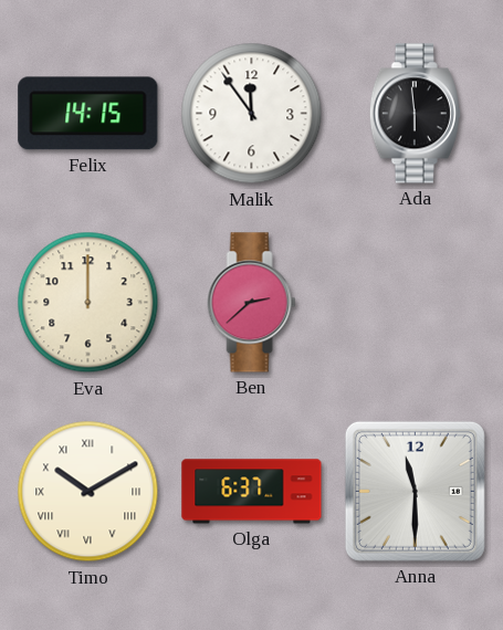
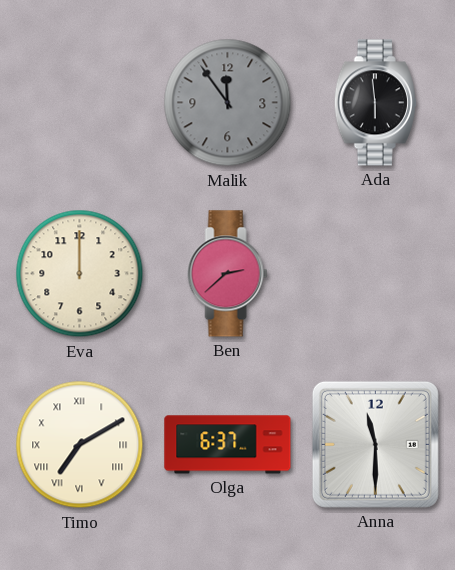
Felix: 14:15 -> none (88, 114)
Malik dial: white -> grey (228, 103)
Timo: 10:10 -> 7:10 (80, 445)
